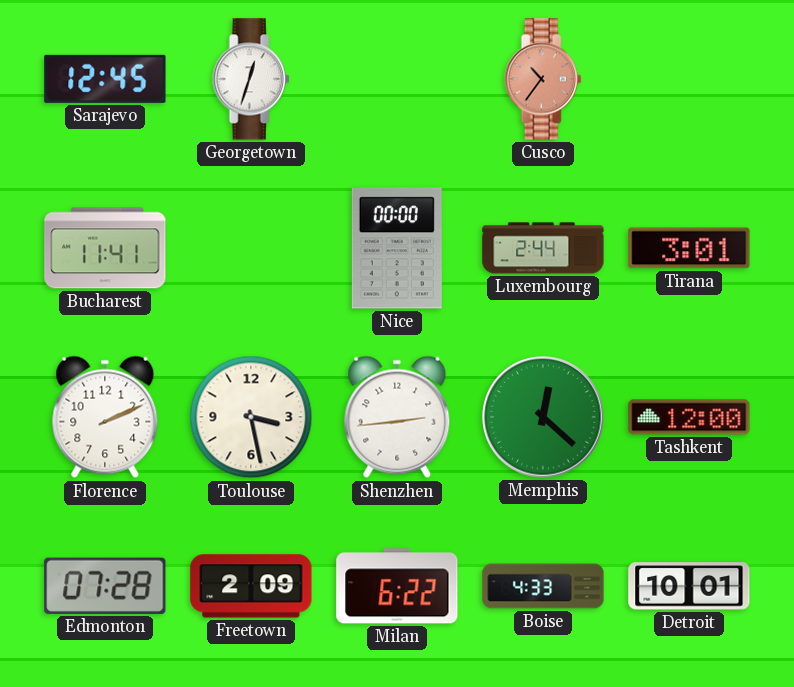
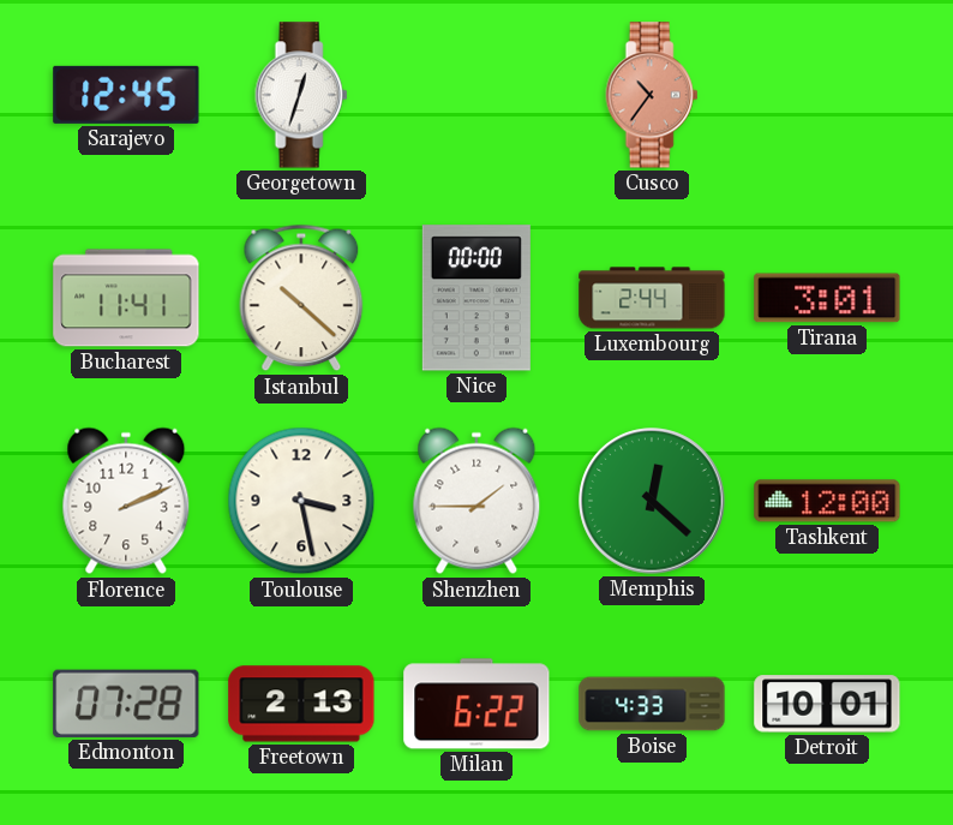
Istanbul: none -> 10:22 (301, 298)
Shenzhen: 2:44 -> 1:45 (476, 501)
Freetown: 2:09 -> 2:13 (301, 704)
